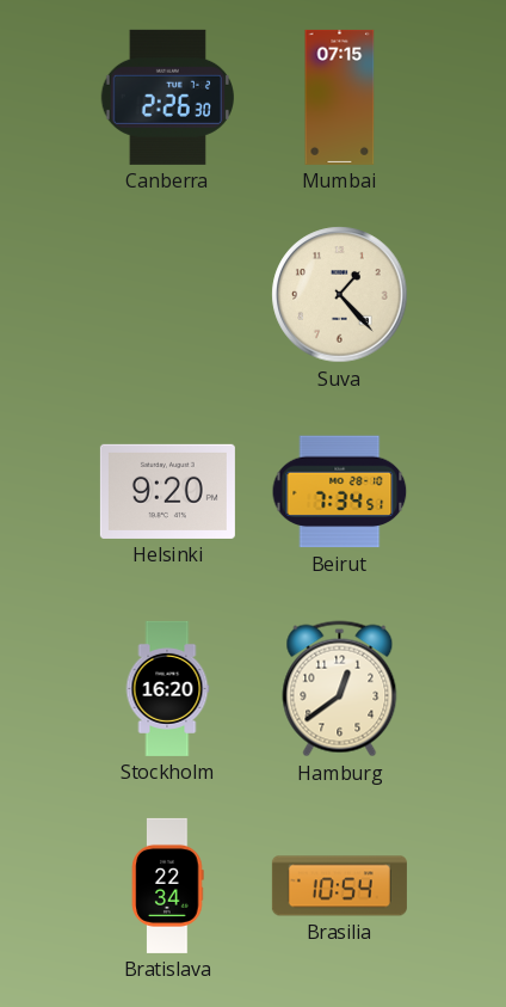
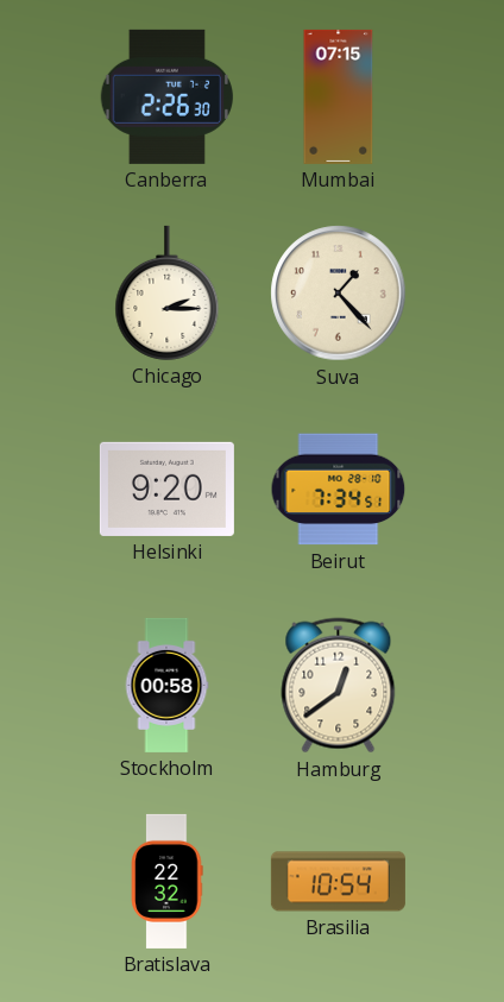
Chicago: none -> 2:15 (168, 292)
Stockholm: 16:20 -> 00:58 (166, 685)
Bratislava: 22:34 -> 22:32 (168, 881)
